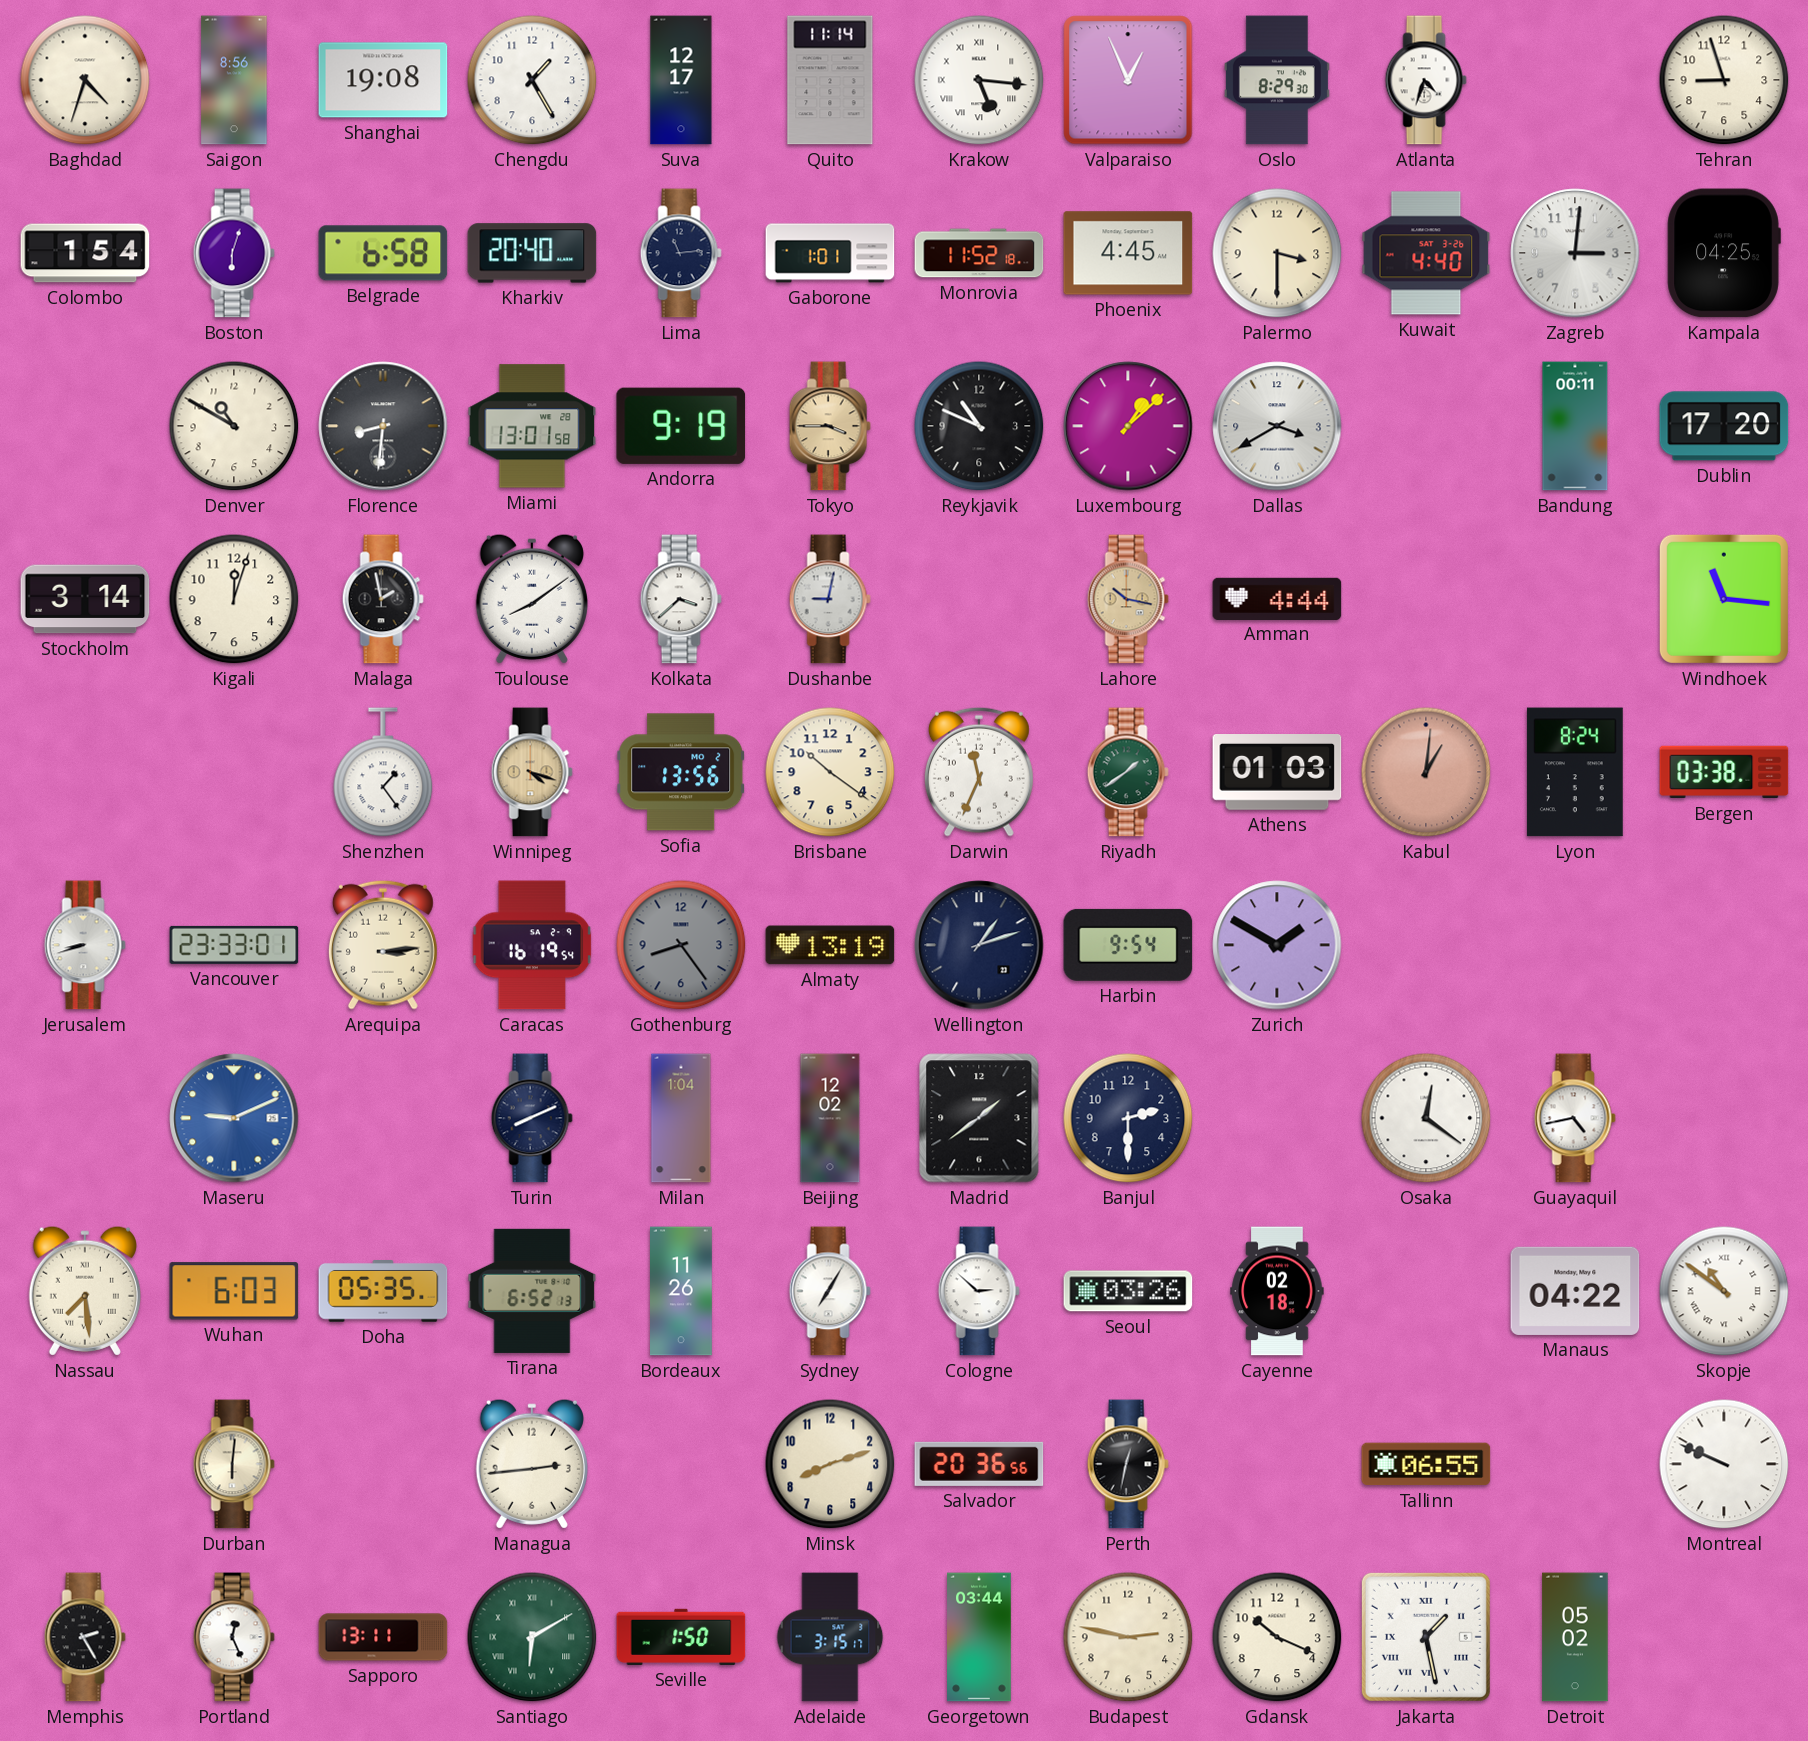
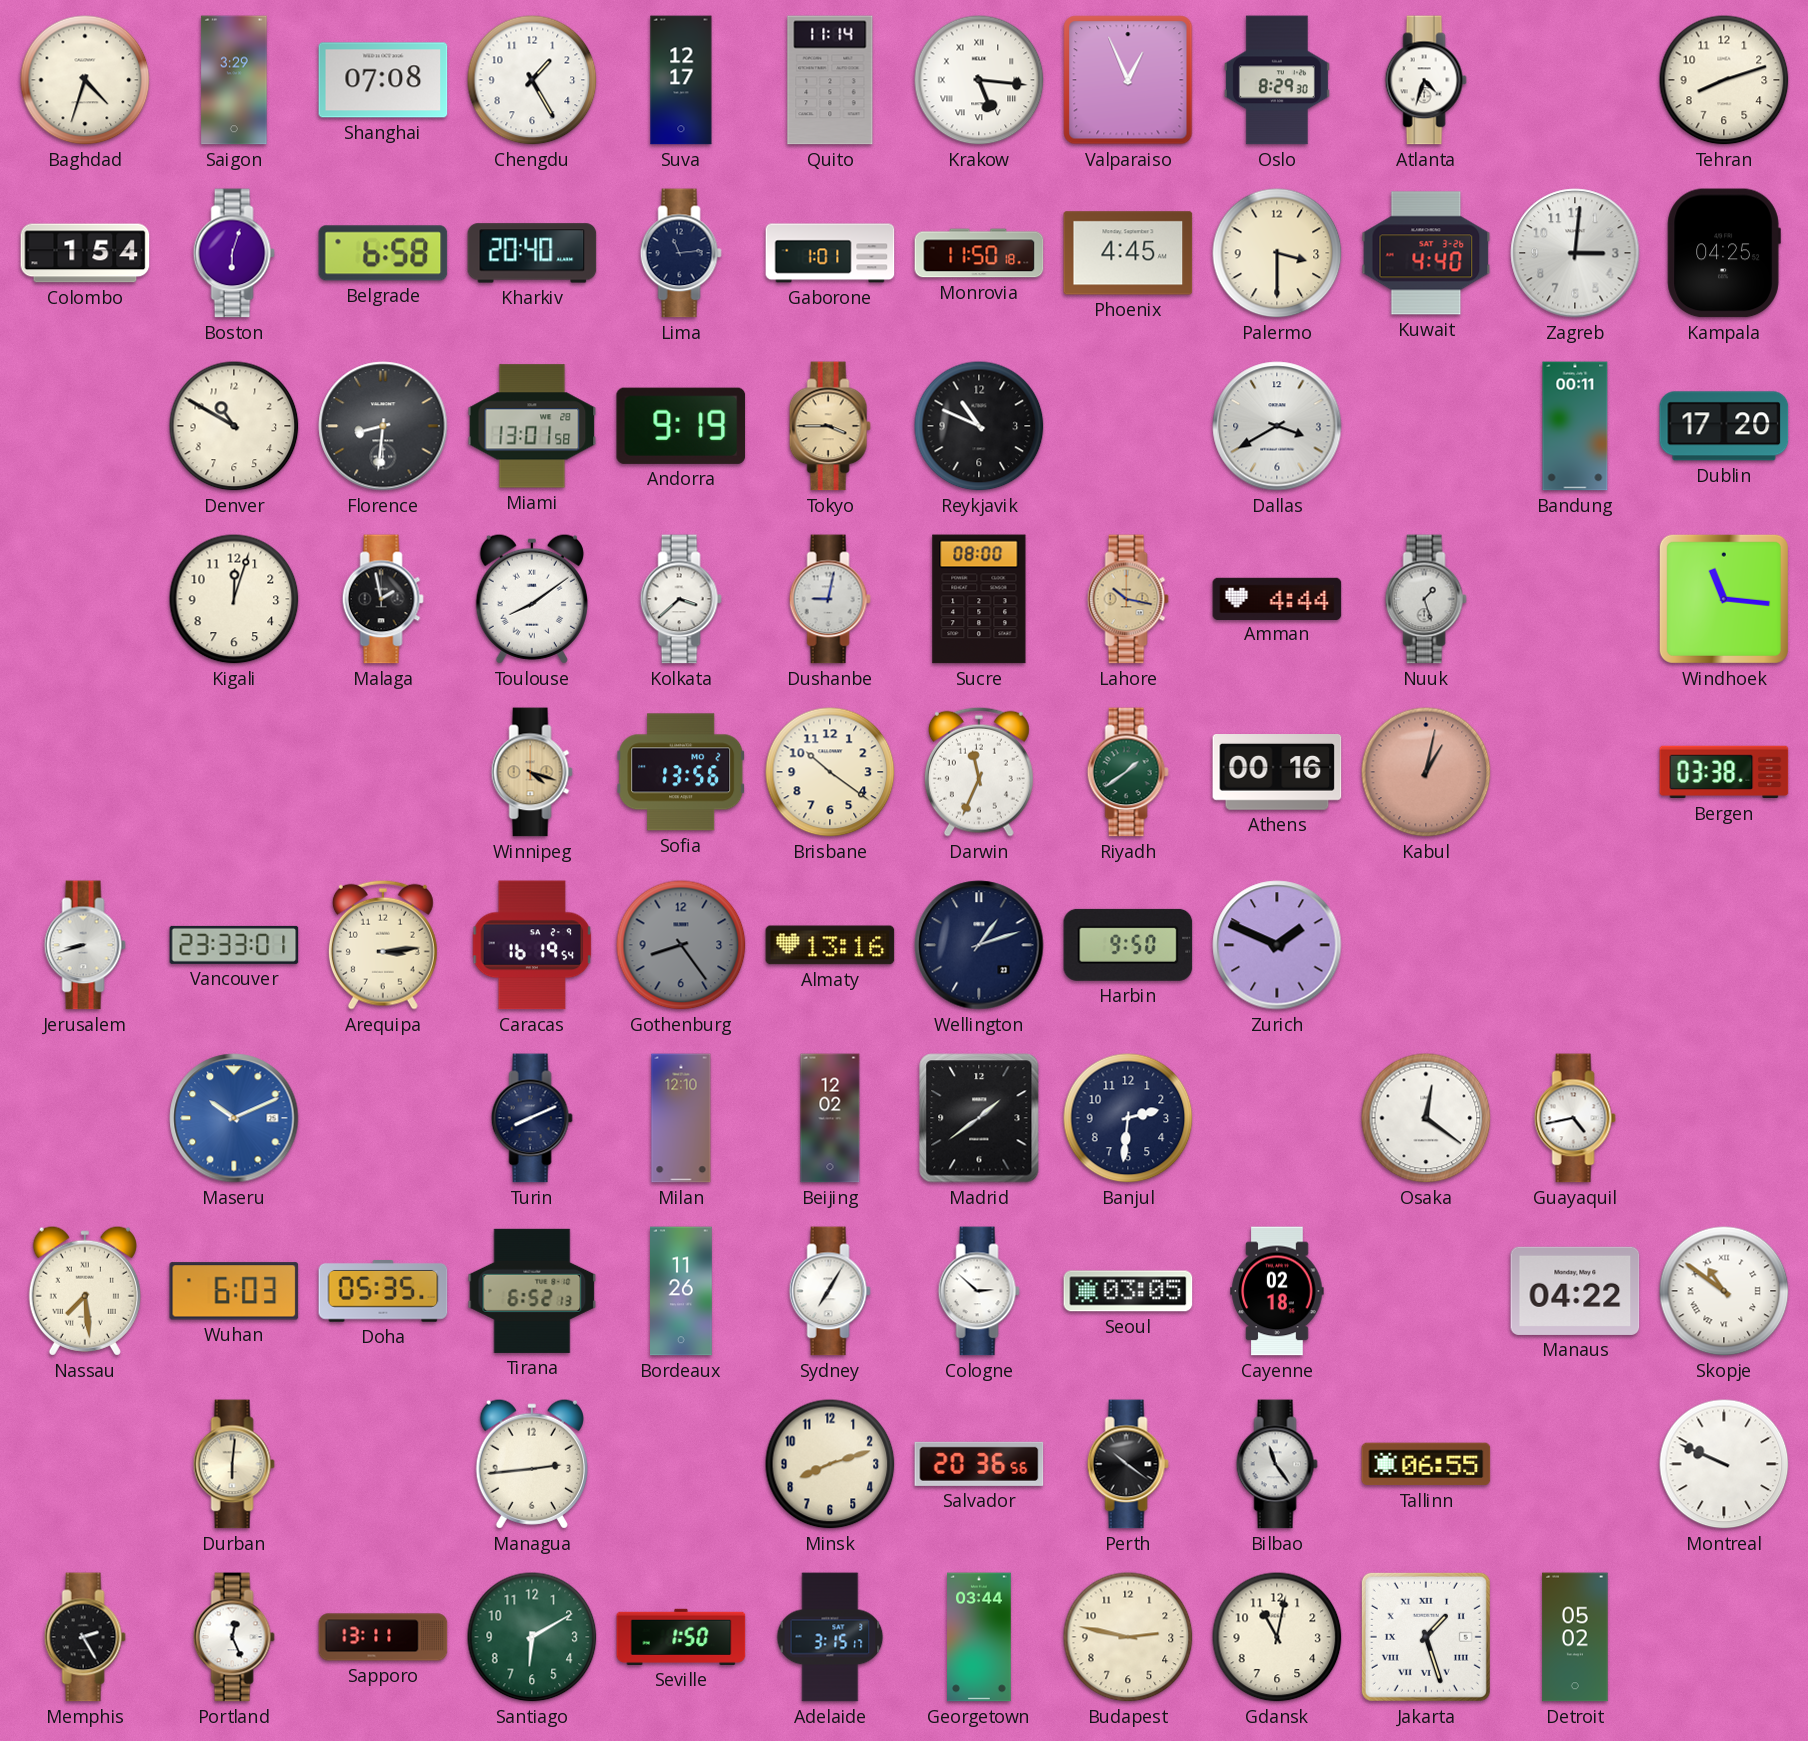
Saigon: 8:56 -> 3:29 (234, 80)
Shanghai: 19:08 -> 07:08 (383, 80)
Tehran: 8:57 -> 8:12 (1724, 80)
Monrovia: 11:52 -> 11:50 (979, 253)
Luxembourg: 1:08 -> none (1128, 426)
Stockholm: 3:14 -> none (85, 599)
Sucre: none -> 08:00 (979, 599)
Nuuk: none -> 1:27 (1426, 599)
Shenzhen: 1:24 -> none (383, 772)
Athens: 01:03 -> 00:16 (1277, 773)
Kabul: 1:01 -> 1:02 (1426, 772)
Lyon: 8:24 -> none (1575, 772)
Almaty: 13:19 -> 13:16 (830, 945)
Harbin: 9:54 -> 9:50 (1128, 945)
Zurich: 1:50 -> 1:49 (1277, 945)
Maseru: 9:11 -> 10:11 (234, 1118)
Milan: 1:04 -> 12:10 (681, 1118)
Banjul: 2:30 -> 2:31 (1128, 1118)
Seoul: 03:26 -> 03:05 (1128, 1291)
Perth: 12:32 -> 10:21 (1128, 1464)
Bilbao: none -> 11:24 (1277, 1464)
Santiago numerals: Roman -> Arabic (532, 1637)
Gdansk: 10:19 -> 11:02 (1277, 1637)
Jakarta: 1:28 -> 1:27 (1426, 1637)
